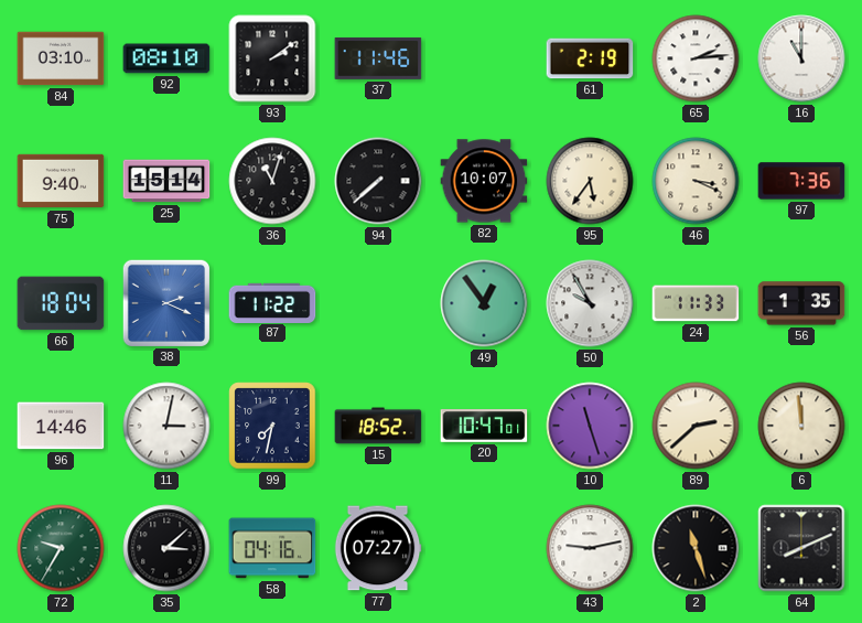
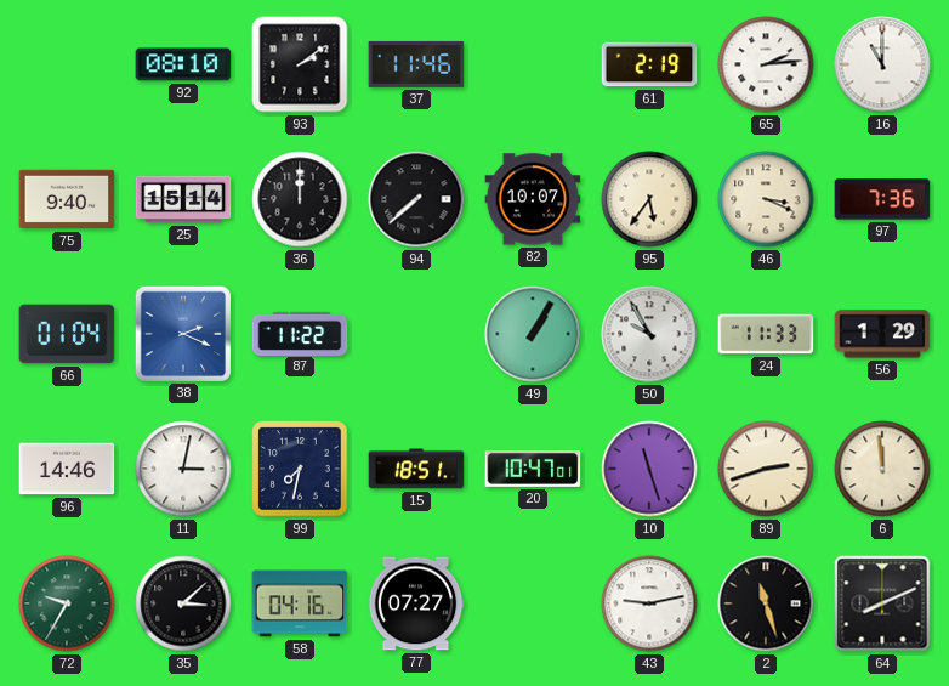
84: 03:10 -> none (61, 58)
36: 11:03 -> 12:00 (300, 199)
66: 18:04 -> 01:04 (67, 334)
49: 12:54 -> 1:05 (533, 334)
56: 1:35 -> 1:29 (882, 334)
15: 18:52 -> 18:51 (416, 469)
89: 2:38 -> 2:42 (766, 469)
